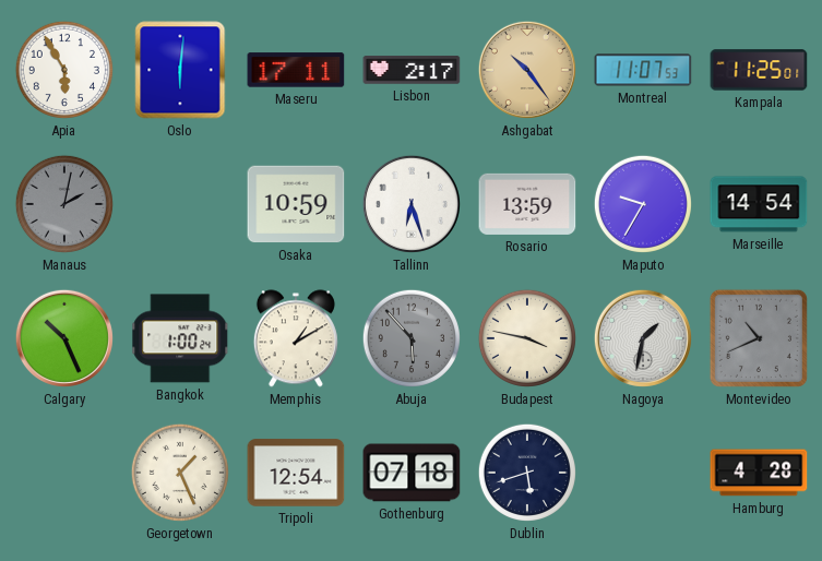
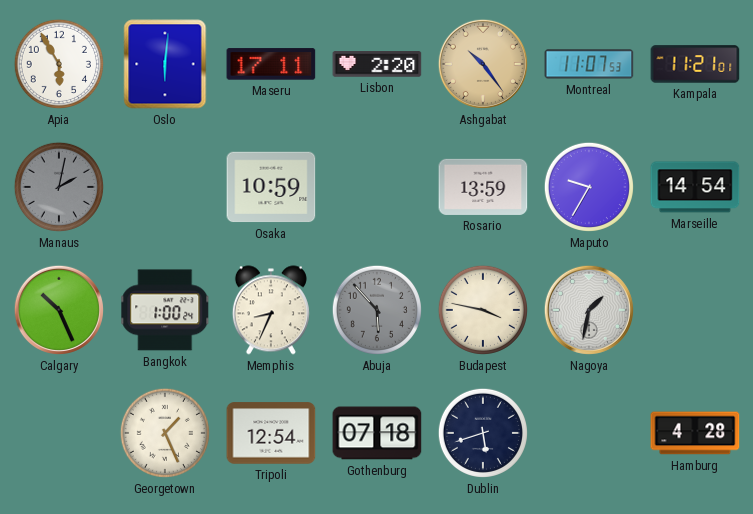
Lisbon: 2:17 -> 2:20 (377, 64)
Kampala: 11:25 -> 11:21 (695, 64)
Tallinn: 6:27 -> none (412, 204)
Memphis: 1:10 -> 8:34 (271, 310)
Montevideo: 10:41 -> none (759, 338)
